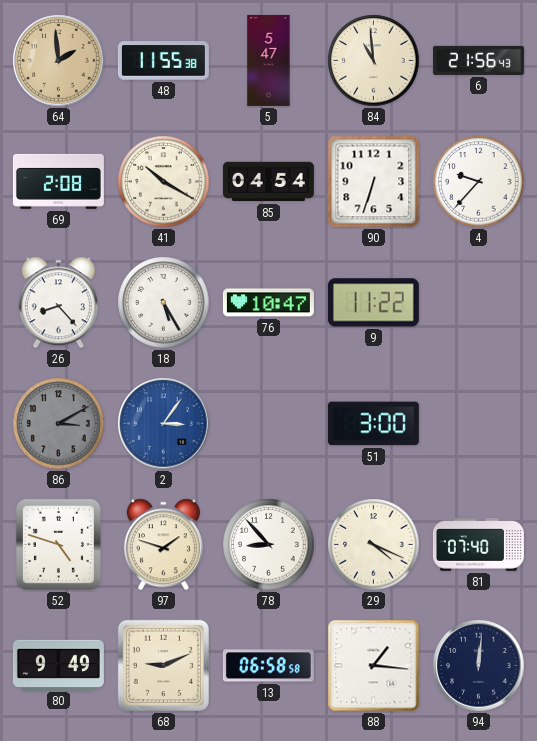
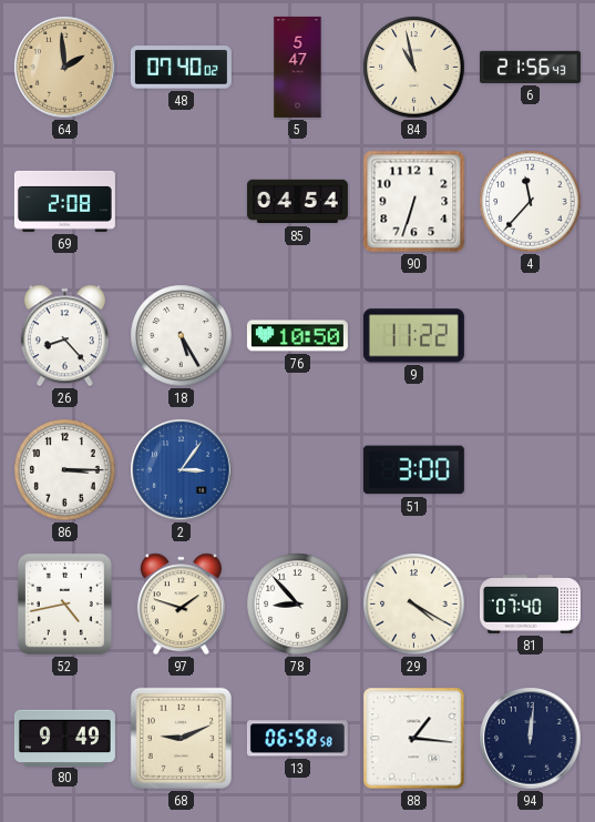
48: 11:55 -> 07:40 (181, 68)
84: 10:59 -> 10:58 (414, 68)
41: 10:20 -> none (164, 182)
4: 9:37 -> 11:37 (531, 202)
76: 10:47 -> 10:50 (297, 336)
86: 3:10 -> 3:15 (65, 470)
86 dial: grey -> white (65, 470)
52: 4:48 -> 4:43 (64, 603)
29: 4:19 -> 4:20 (414, 605)
